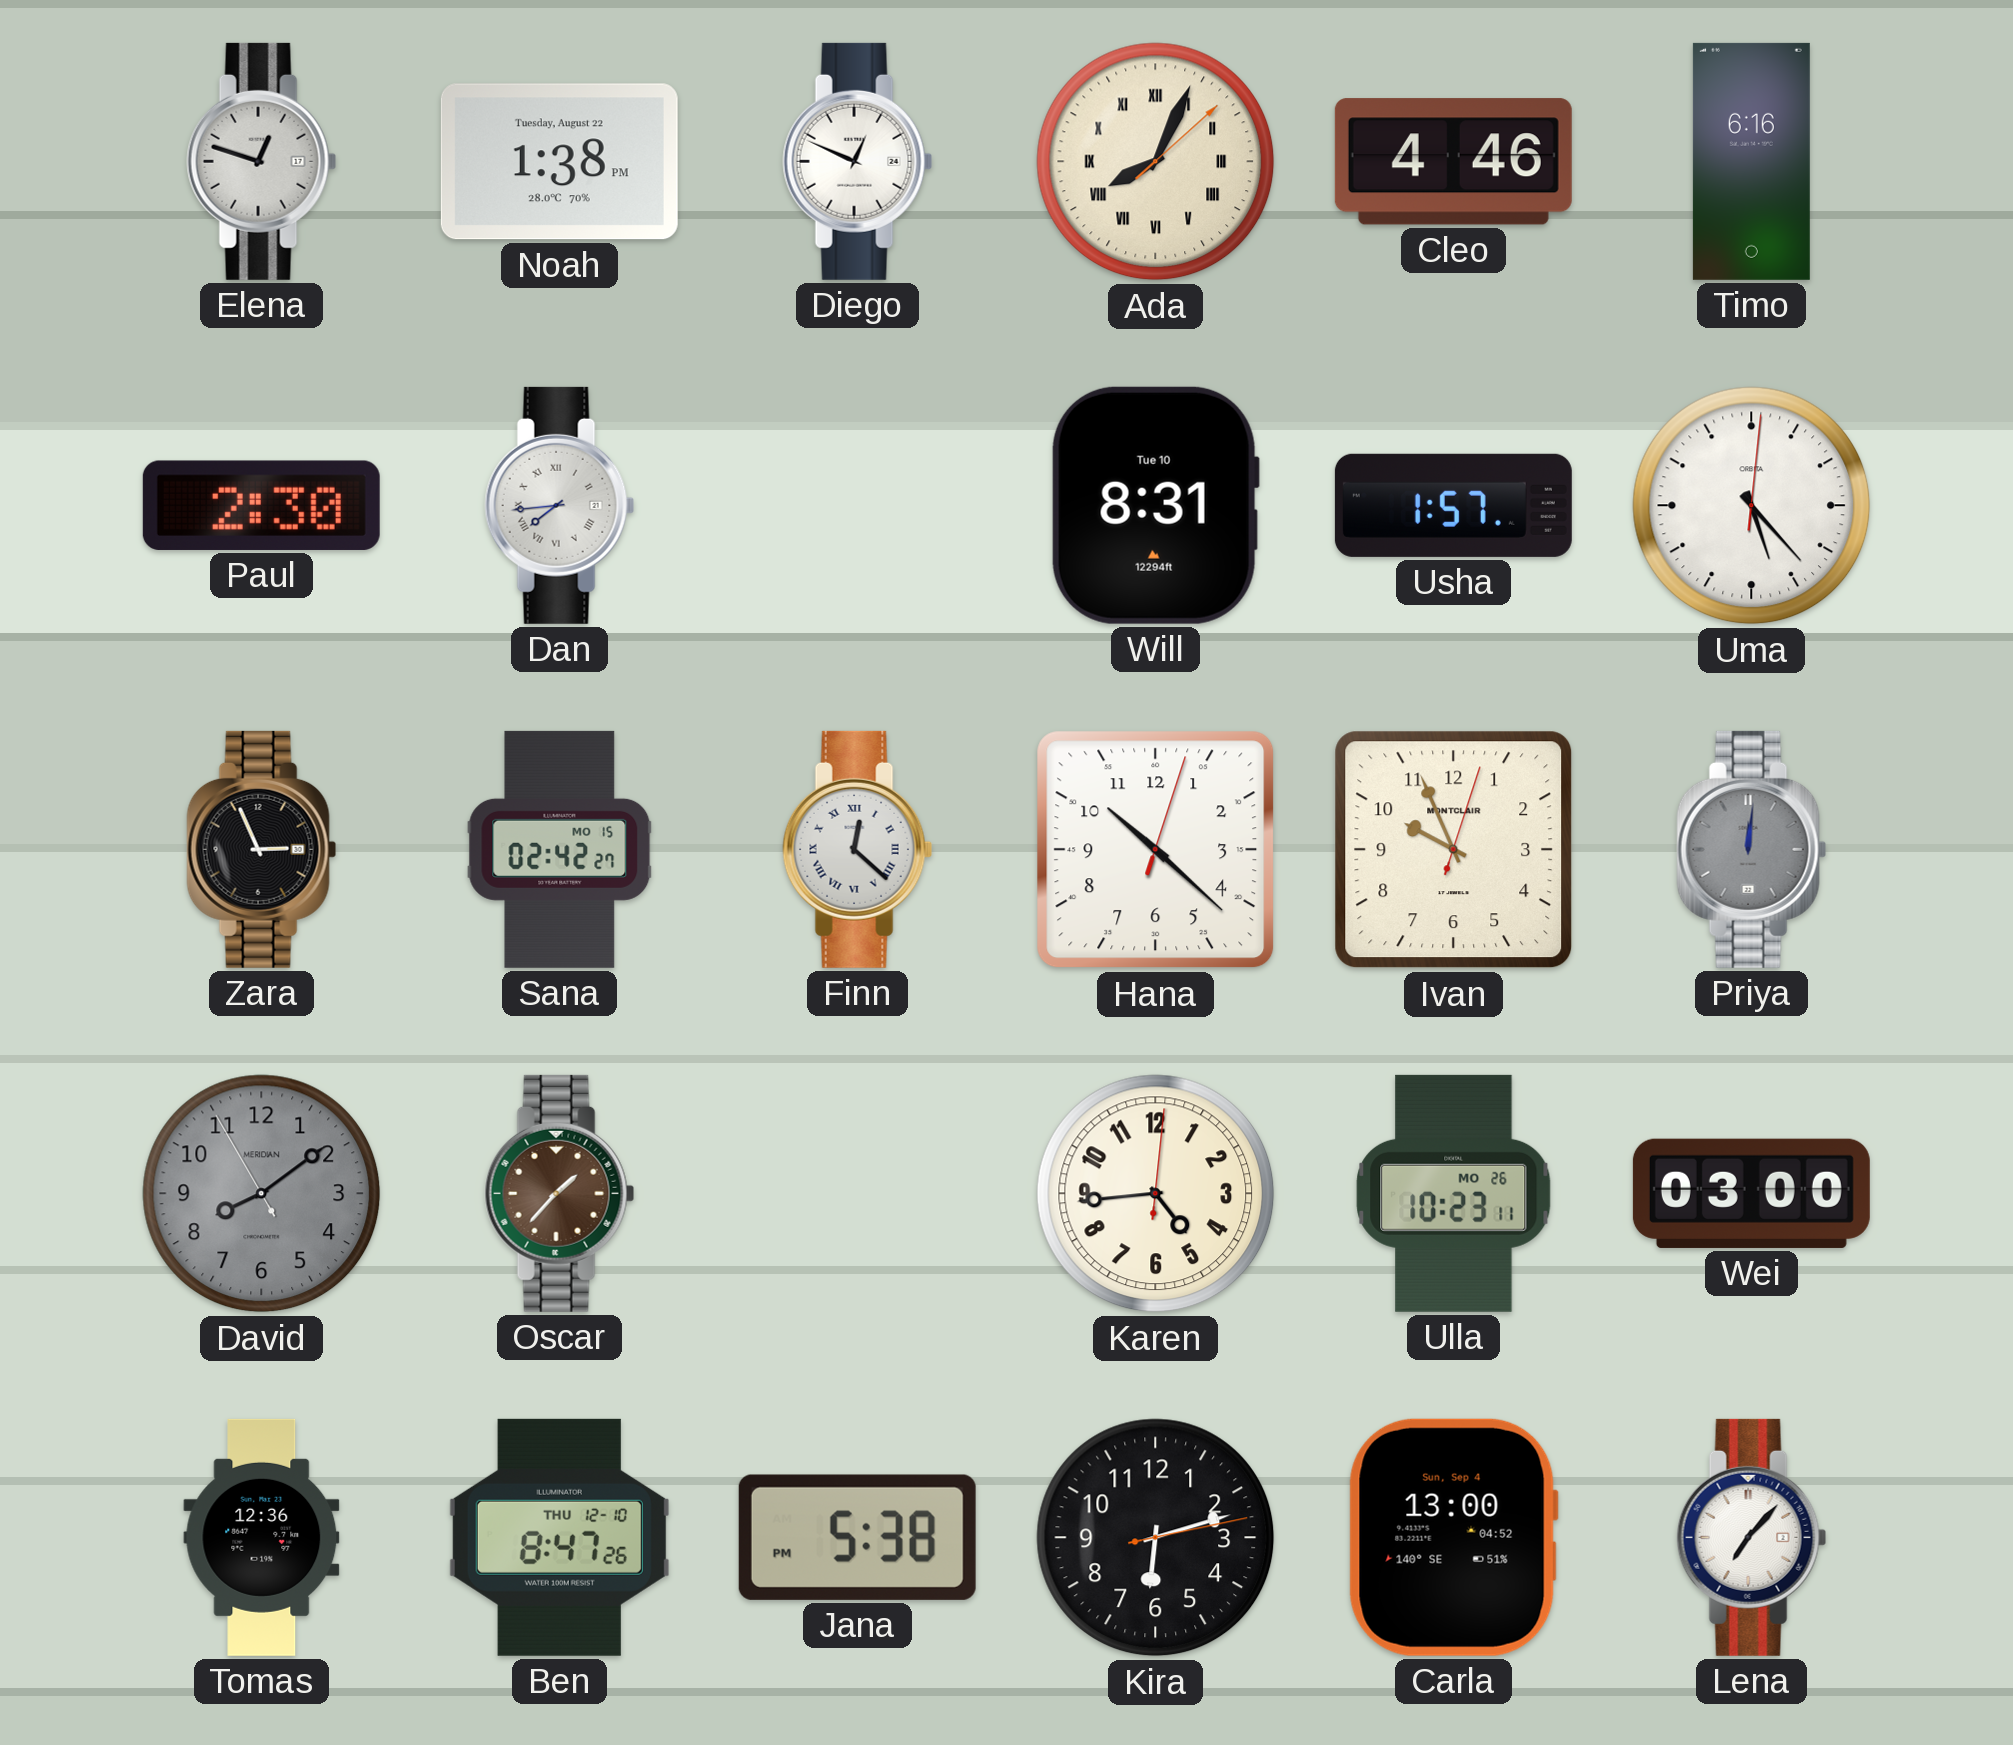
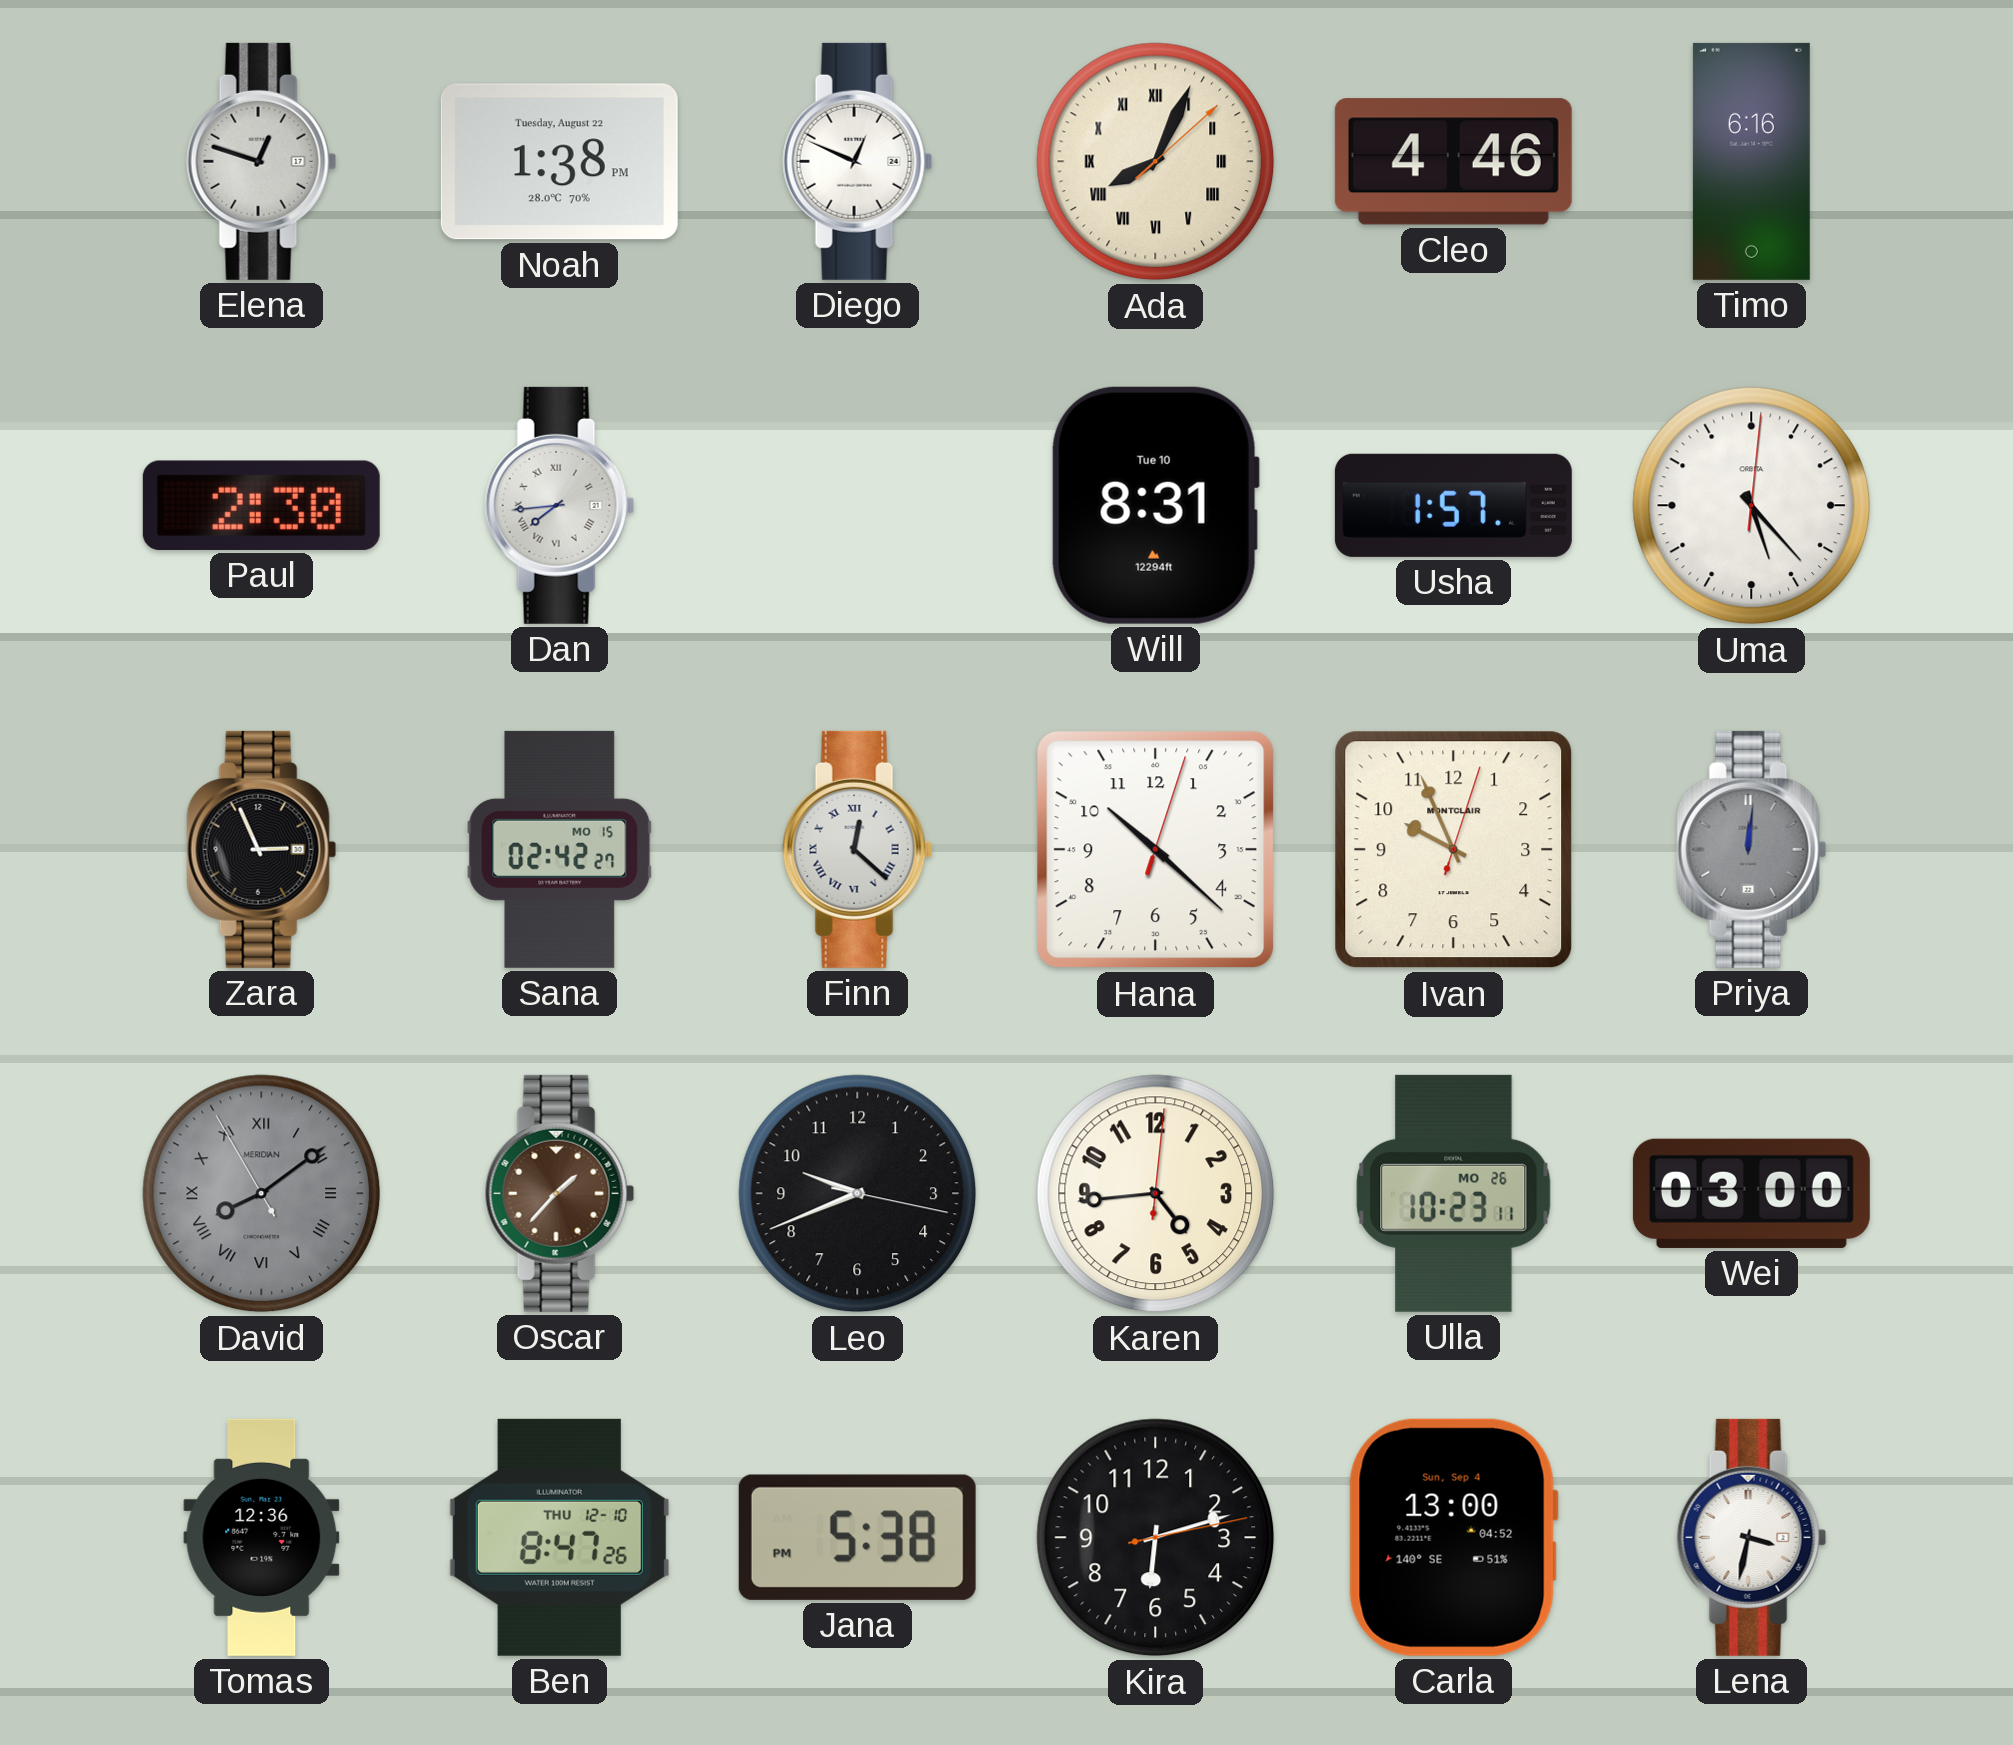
David numerals: Arabic -> Roman (262, 1194)
Leo: none -> 9:41 (858, 1194)
Lena: 7:07 -> 3:32 (1752, 1537)
